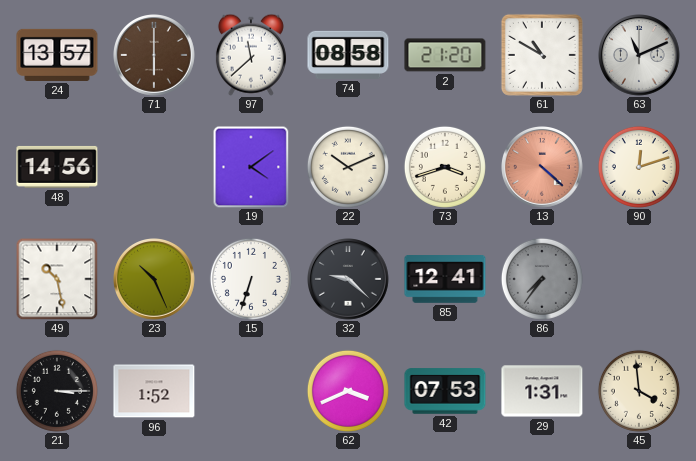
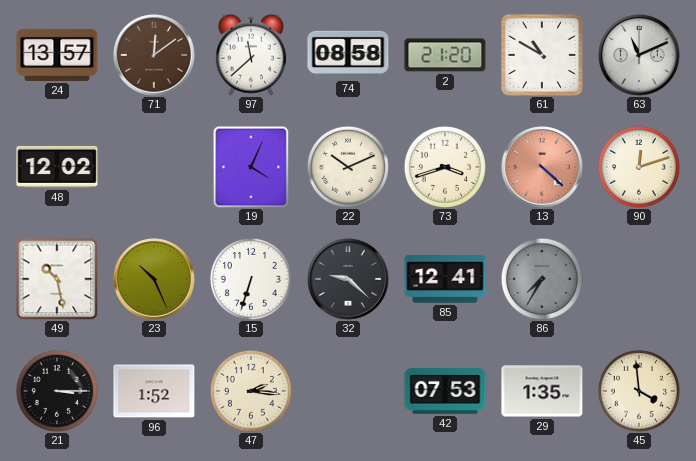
71: 6:00 -> 12:09 (155, 56)
48: 14:56 -> 12:02 (57, 167)
19: 4:09 -> 4:04 (251, 167)
86: 7:36 -> 7:35 (542, 279)
47: none -> 2:16 (251, 391)
62: 3:41 -> none (348, 391)
29: 1:31 -> 1:35 (542, 391)
